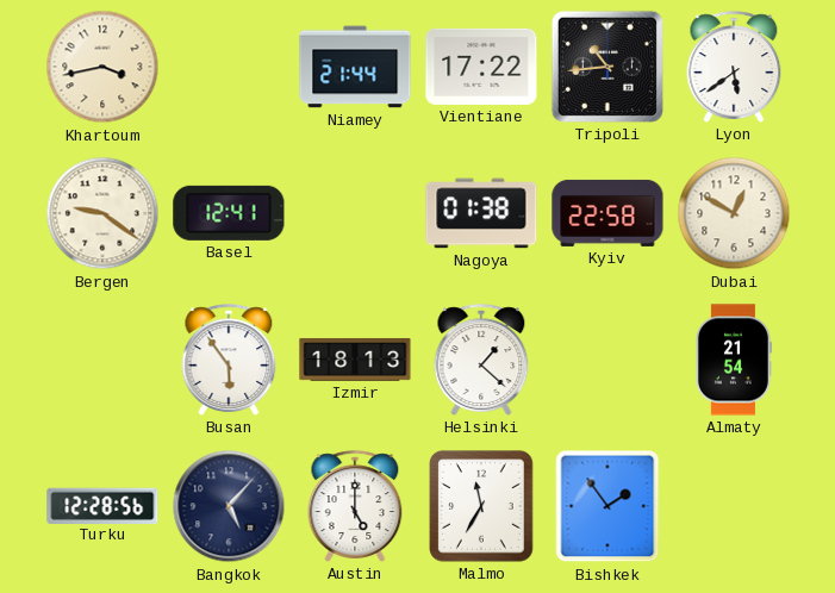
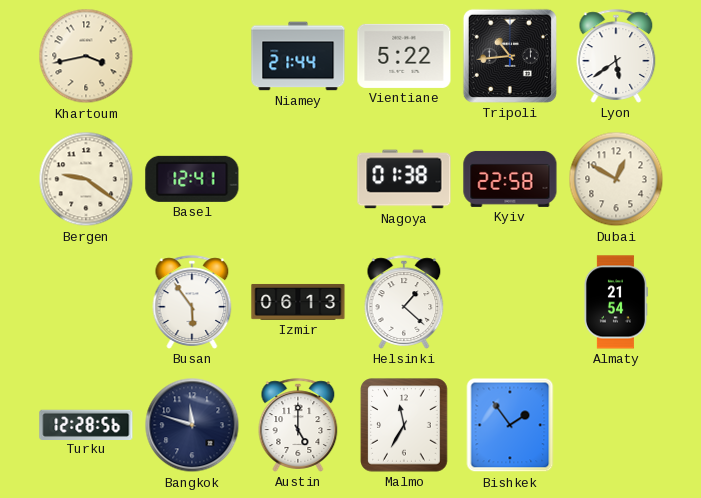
Vientiane: 17:22 -> 5:22 (404, 56)
Izmir: 18:13 -> 06:13 (298, 302)
Bangkok: 5:07 -> 11:48 (192, 425)
